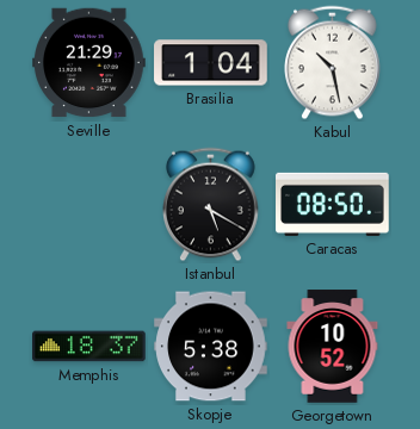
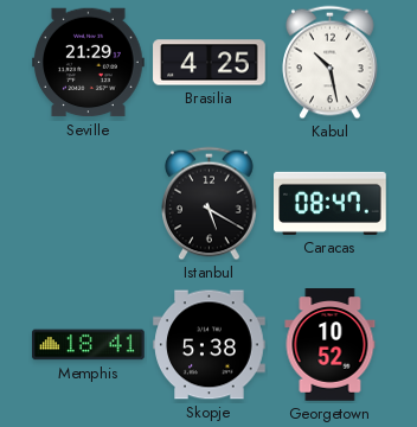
Brasilia: 1:04 -> 4:25 (210, 63)
Caracas: 08:50 -> 08:47 (331, 203)
Memphis: 18:37 -> 18:41 (89, 345)
